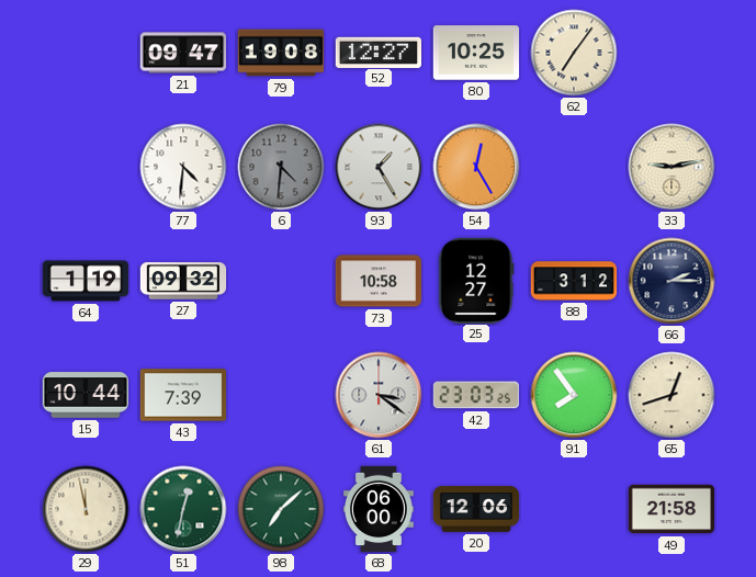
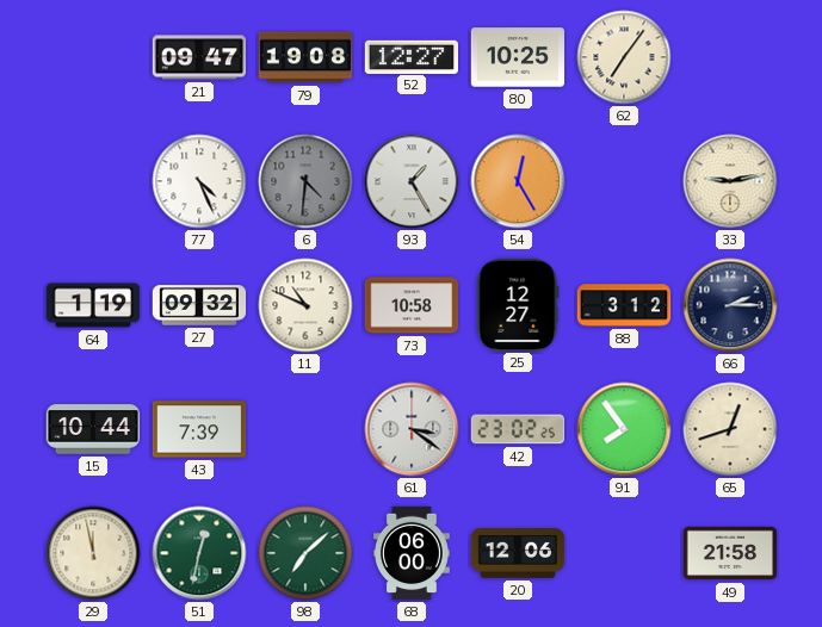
77: 4:31 -> 4:26 (199, 181)
11: none -> 10:49 (305, 305)
42: 23:03 -> 23:02 (517, 429)
